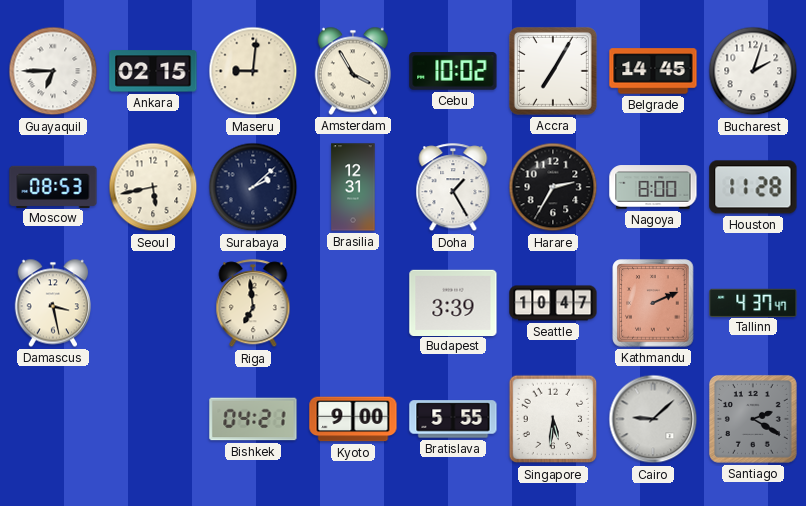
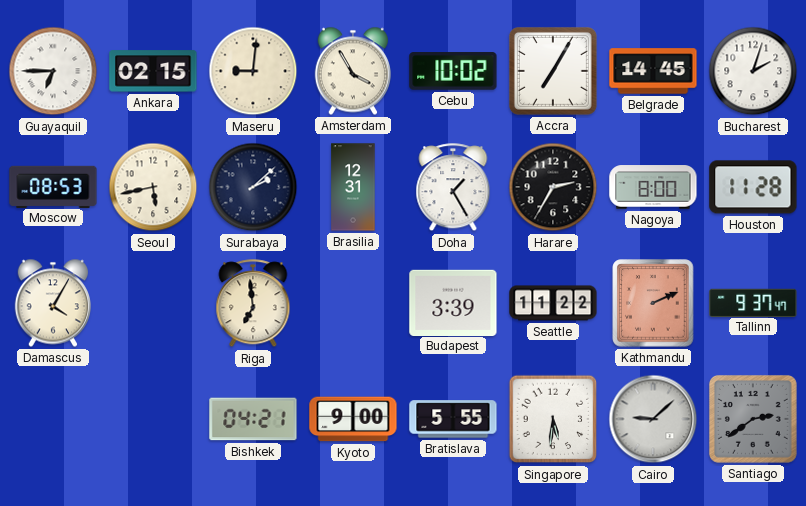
Damascus: 3:28 -> 4:05 (52, 303)
Seattle: 10:47 -> 11:22 (553, 303)
Tallinn: 4:37 -> 9:37 (753, 302)
Santiago: 2:20 -> 2:39 (753, 419)
